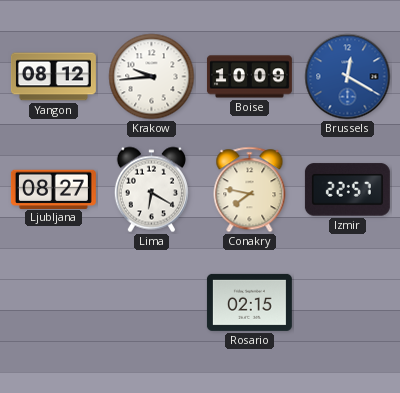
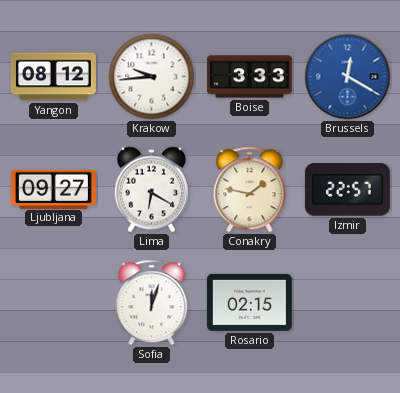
Boise: 10:09 -> 3:33 (249, 77)
Ljubljana: 08:27 -> 09:27 (53, 189)
Conakry: 7:47 -> 1:47 (250, 190)
Sofia: none -> 12:03 (152, 303)
